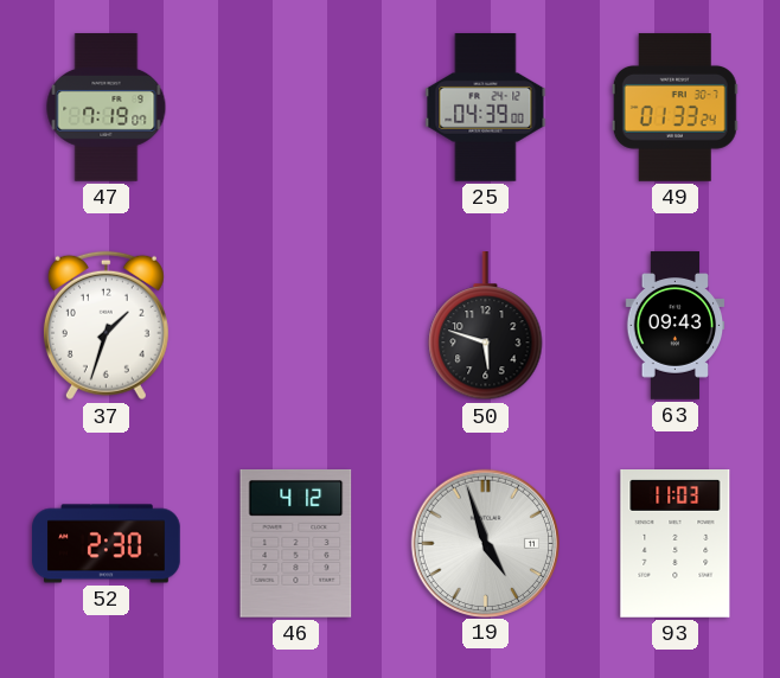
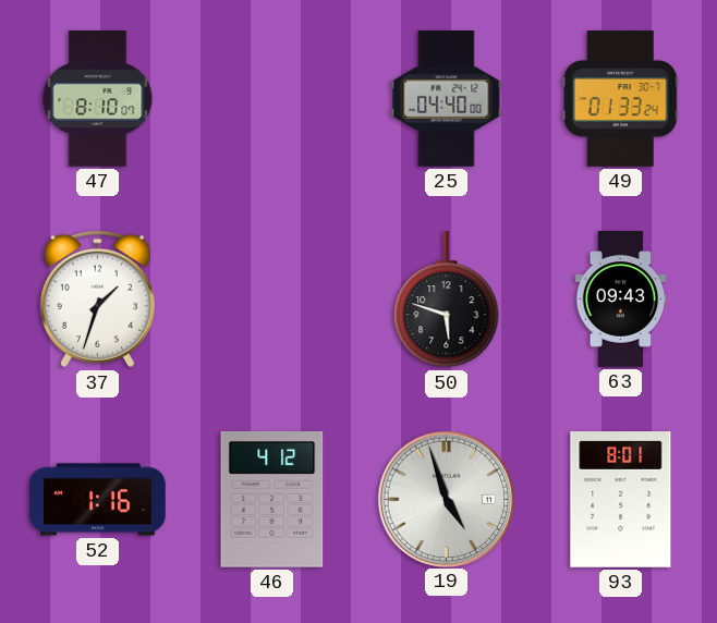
47: 7:19 -> 8:10 (98, 99)
25: 04:39 -> 04:40 (447, 99)
52: 2:30 -> 1:16 (98, 500)
93: 11:03 -> 8:01 (621, 500)
